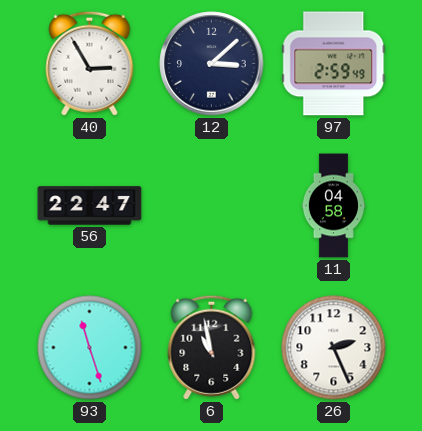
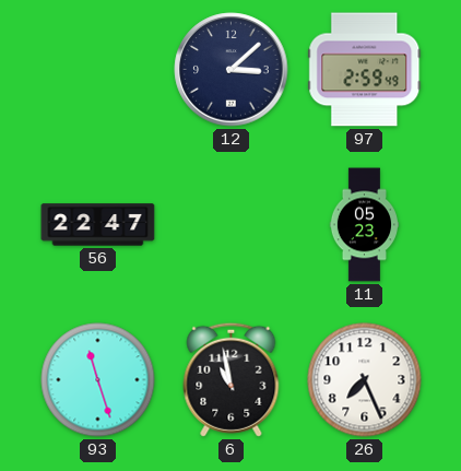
40: 2:55 -> none (90, 63)
11: 04:58 -> 05:23 (364, 225)
26: 2:26 -> 7:26 (365, 380)
